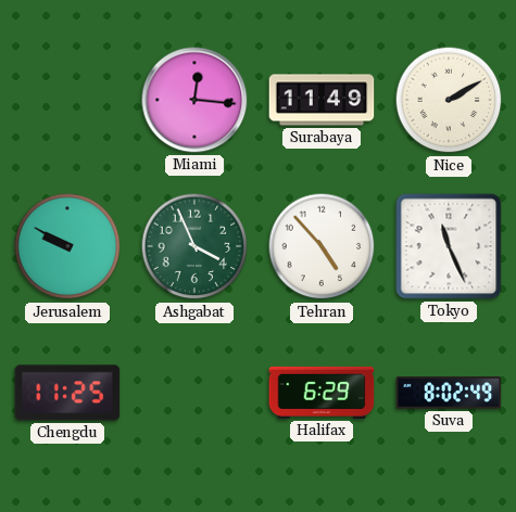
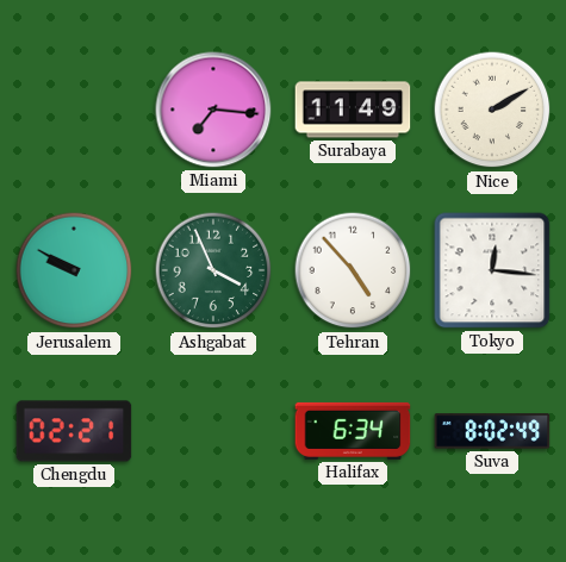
Miami: 12:16 -> 7:16 (213, 110)
Tokyo: 11:26 -> 12:16 (492, 270)
Chengdu: 11:25 -> 02:21 (74, 431)
Halifax: 6:29 -> 6:34 (353, 431)
